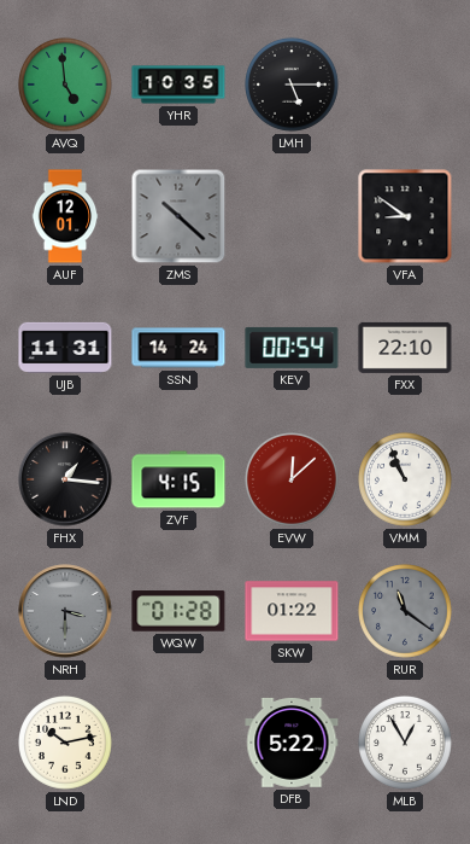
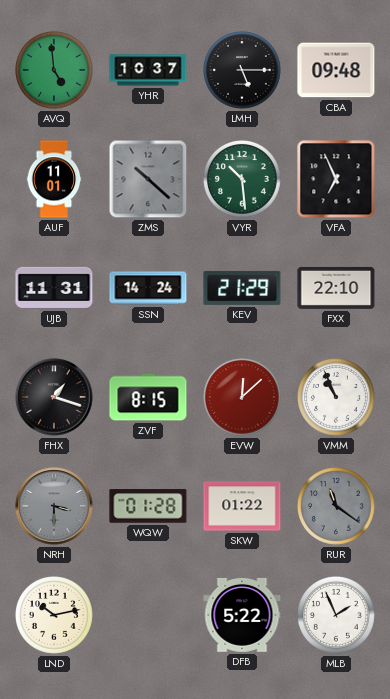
YHR: 10:35 -> 10:37 (148, 70)
CBA: none -> 09:48 (336, 70)
AUF: 12:01 -> 11:01 (54, 179)
VYR: none -> 10:29 (243, 180)
VFA: 8:51 -> 6:56 (336, 179)
KEV: 00:54 -> 21:29 (242, 288)
FHX: 1:16 -> 1:18 (54, 397)
ZVF: 4:15 -> 8:15 (148, 397)
MLB: 12:55 -> 1:56 (337, 616)
